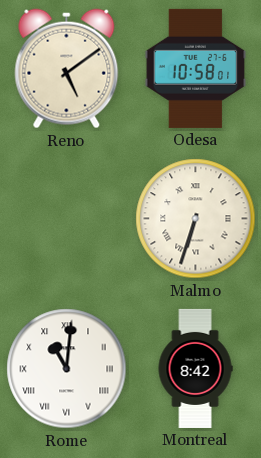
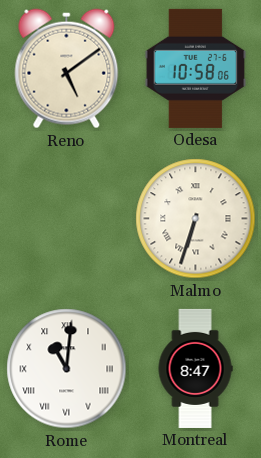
Odesa: 10:58:01 -> 10:58:06 (196, 68)
Montreal: 8:42 -> 8:47 (195, 368)
